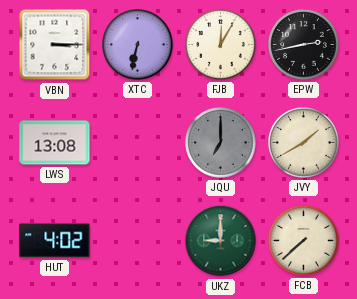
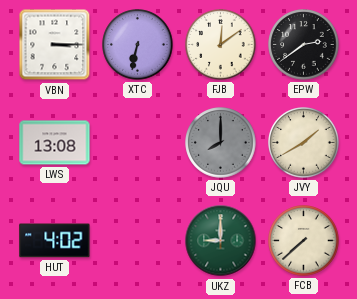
FJB: 12:05 -> 12:09 (221, 45)
EPW: 2:43 -> 2:39 (304, 45)
JQU: 7:00 -> 8:00 (221, 143)
